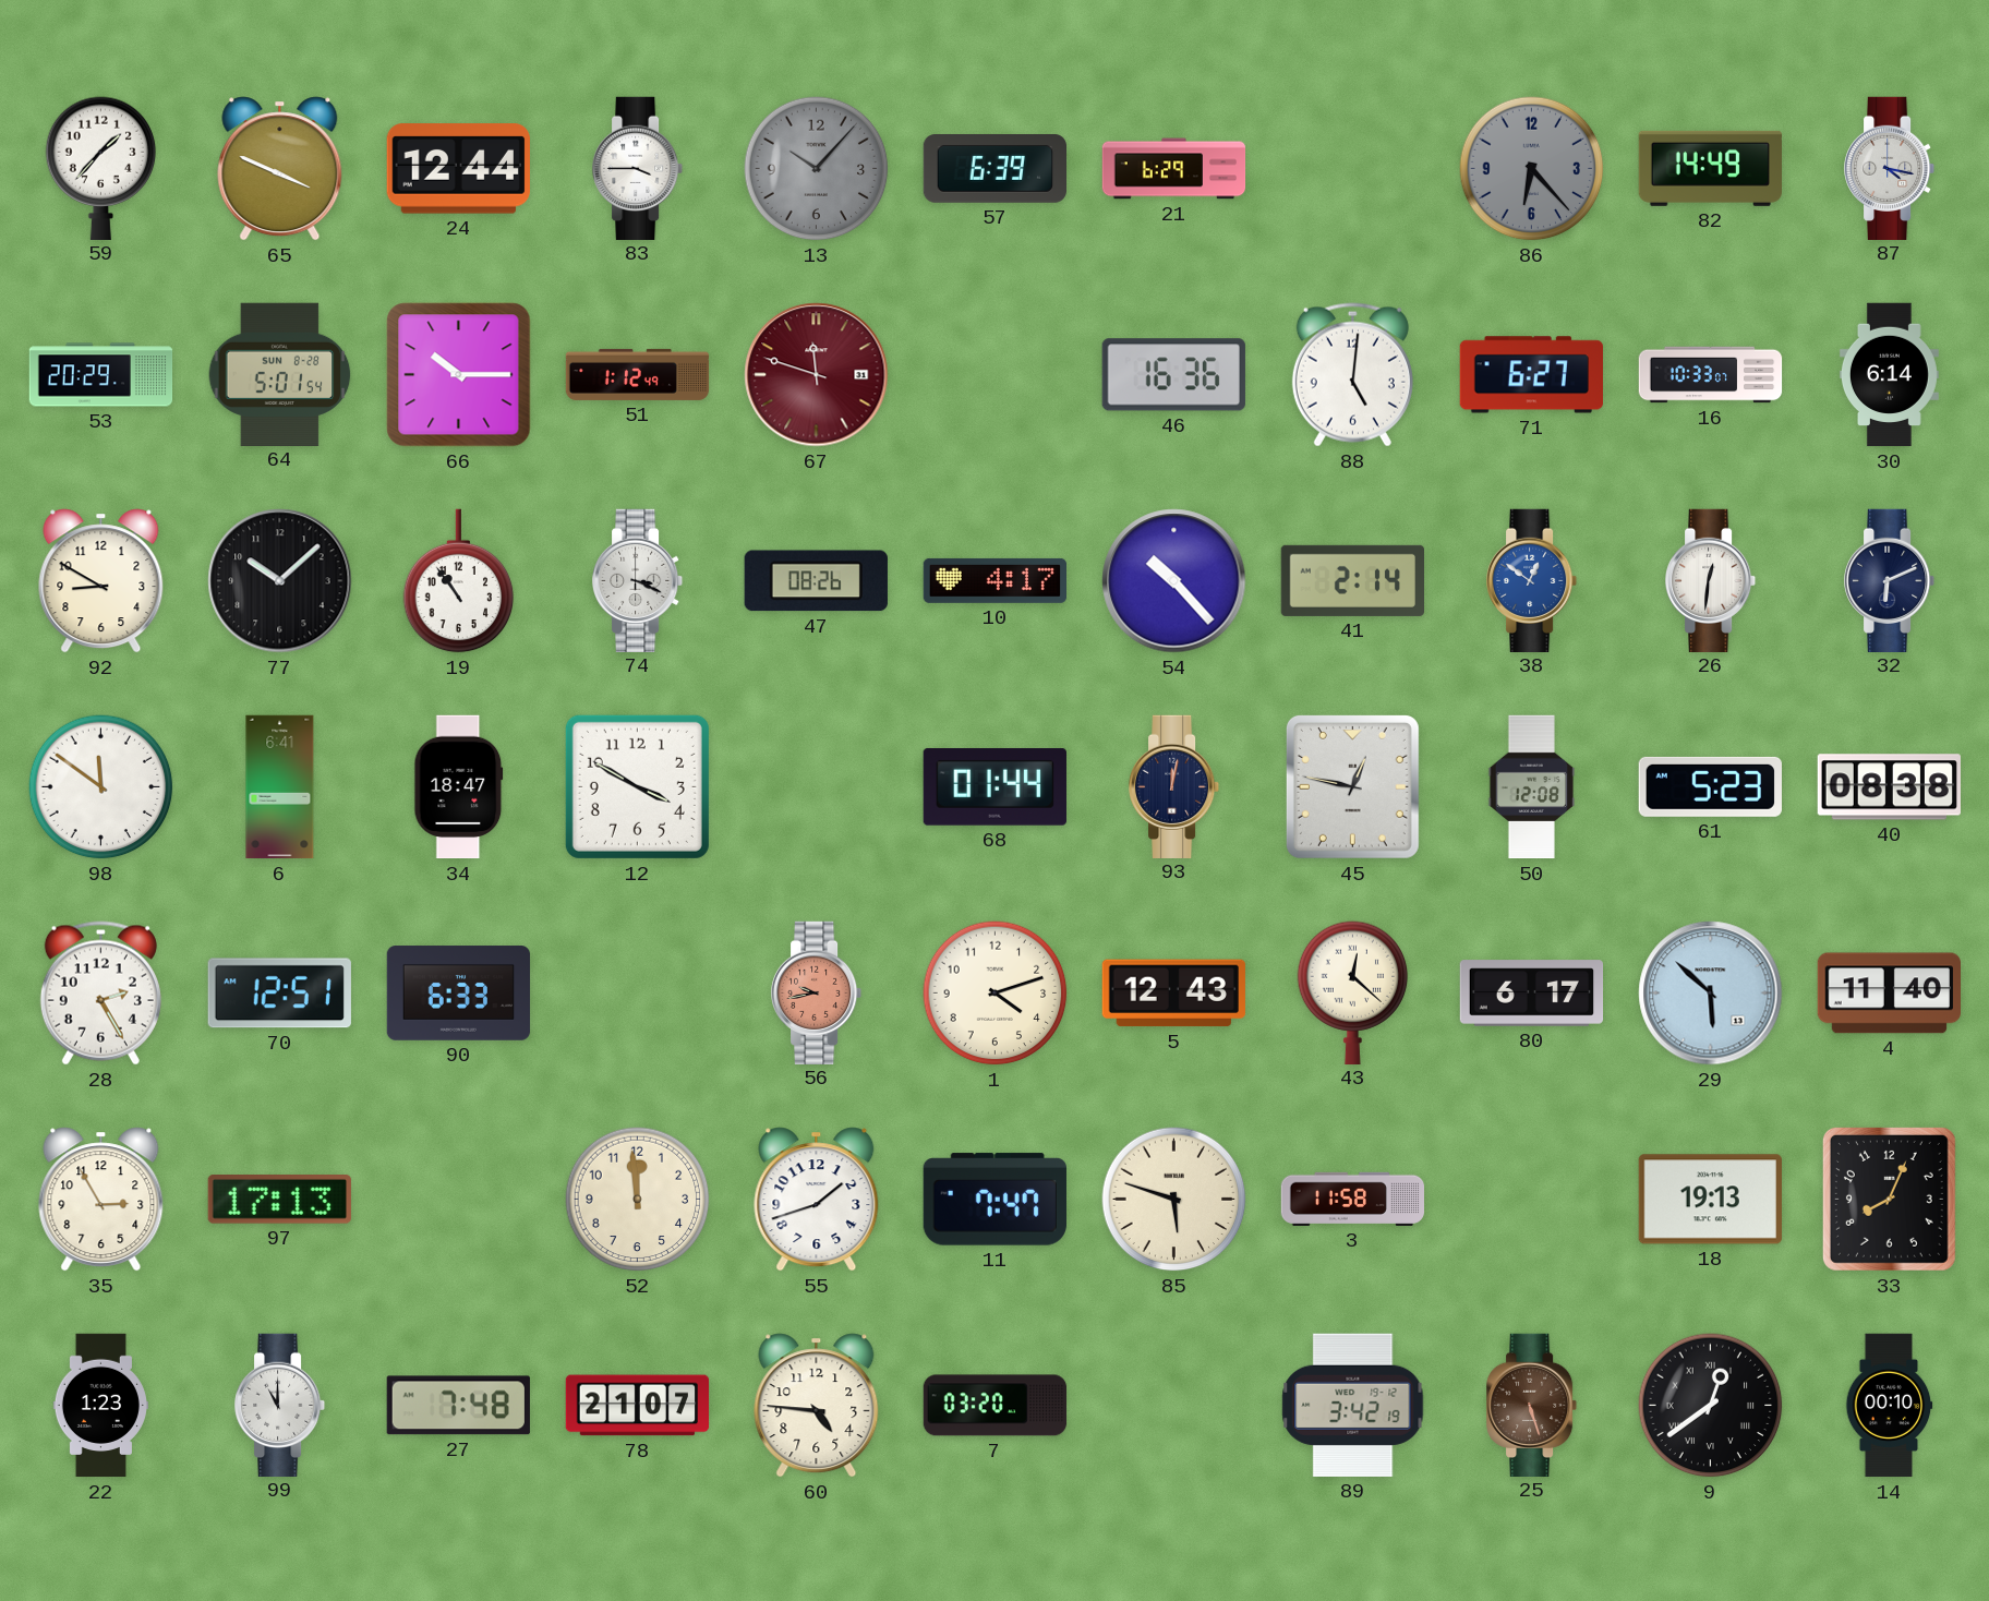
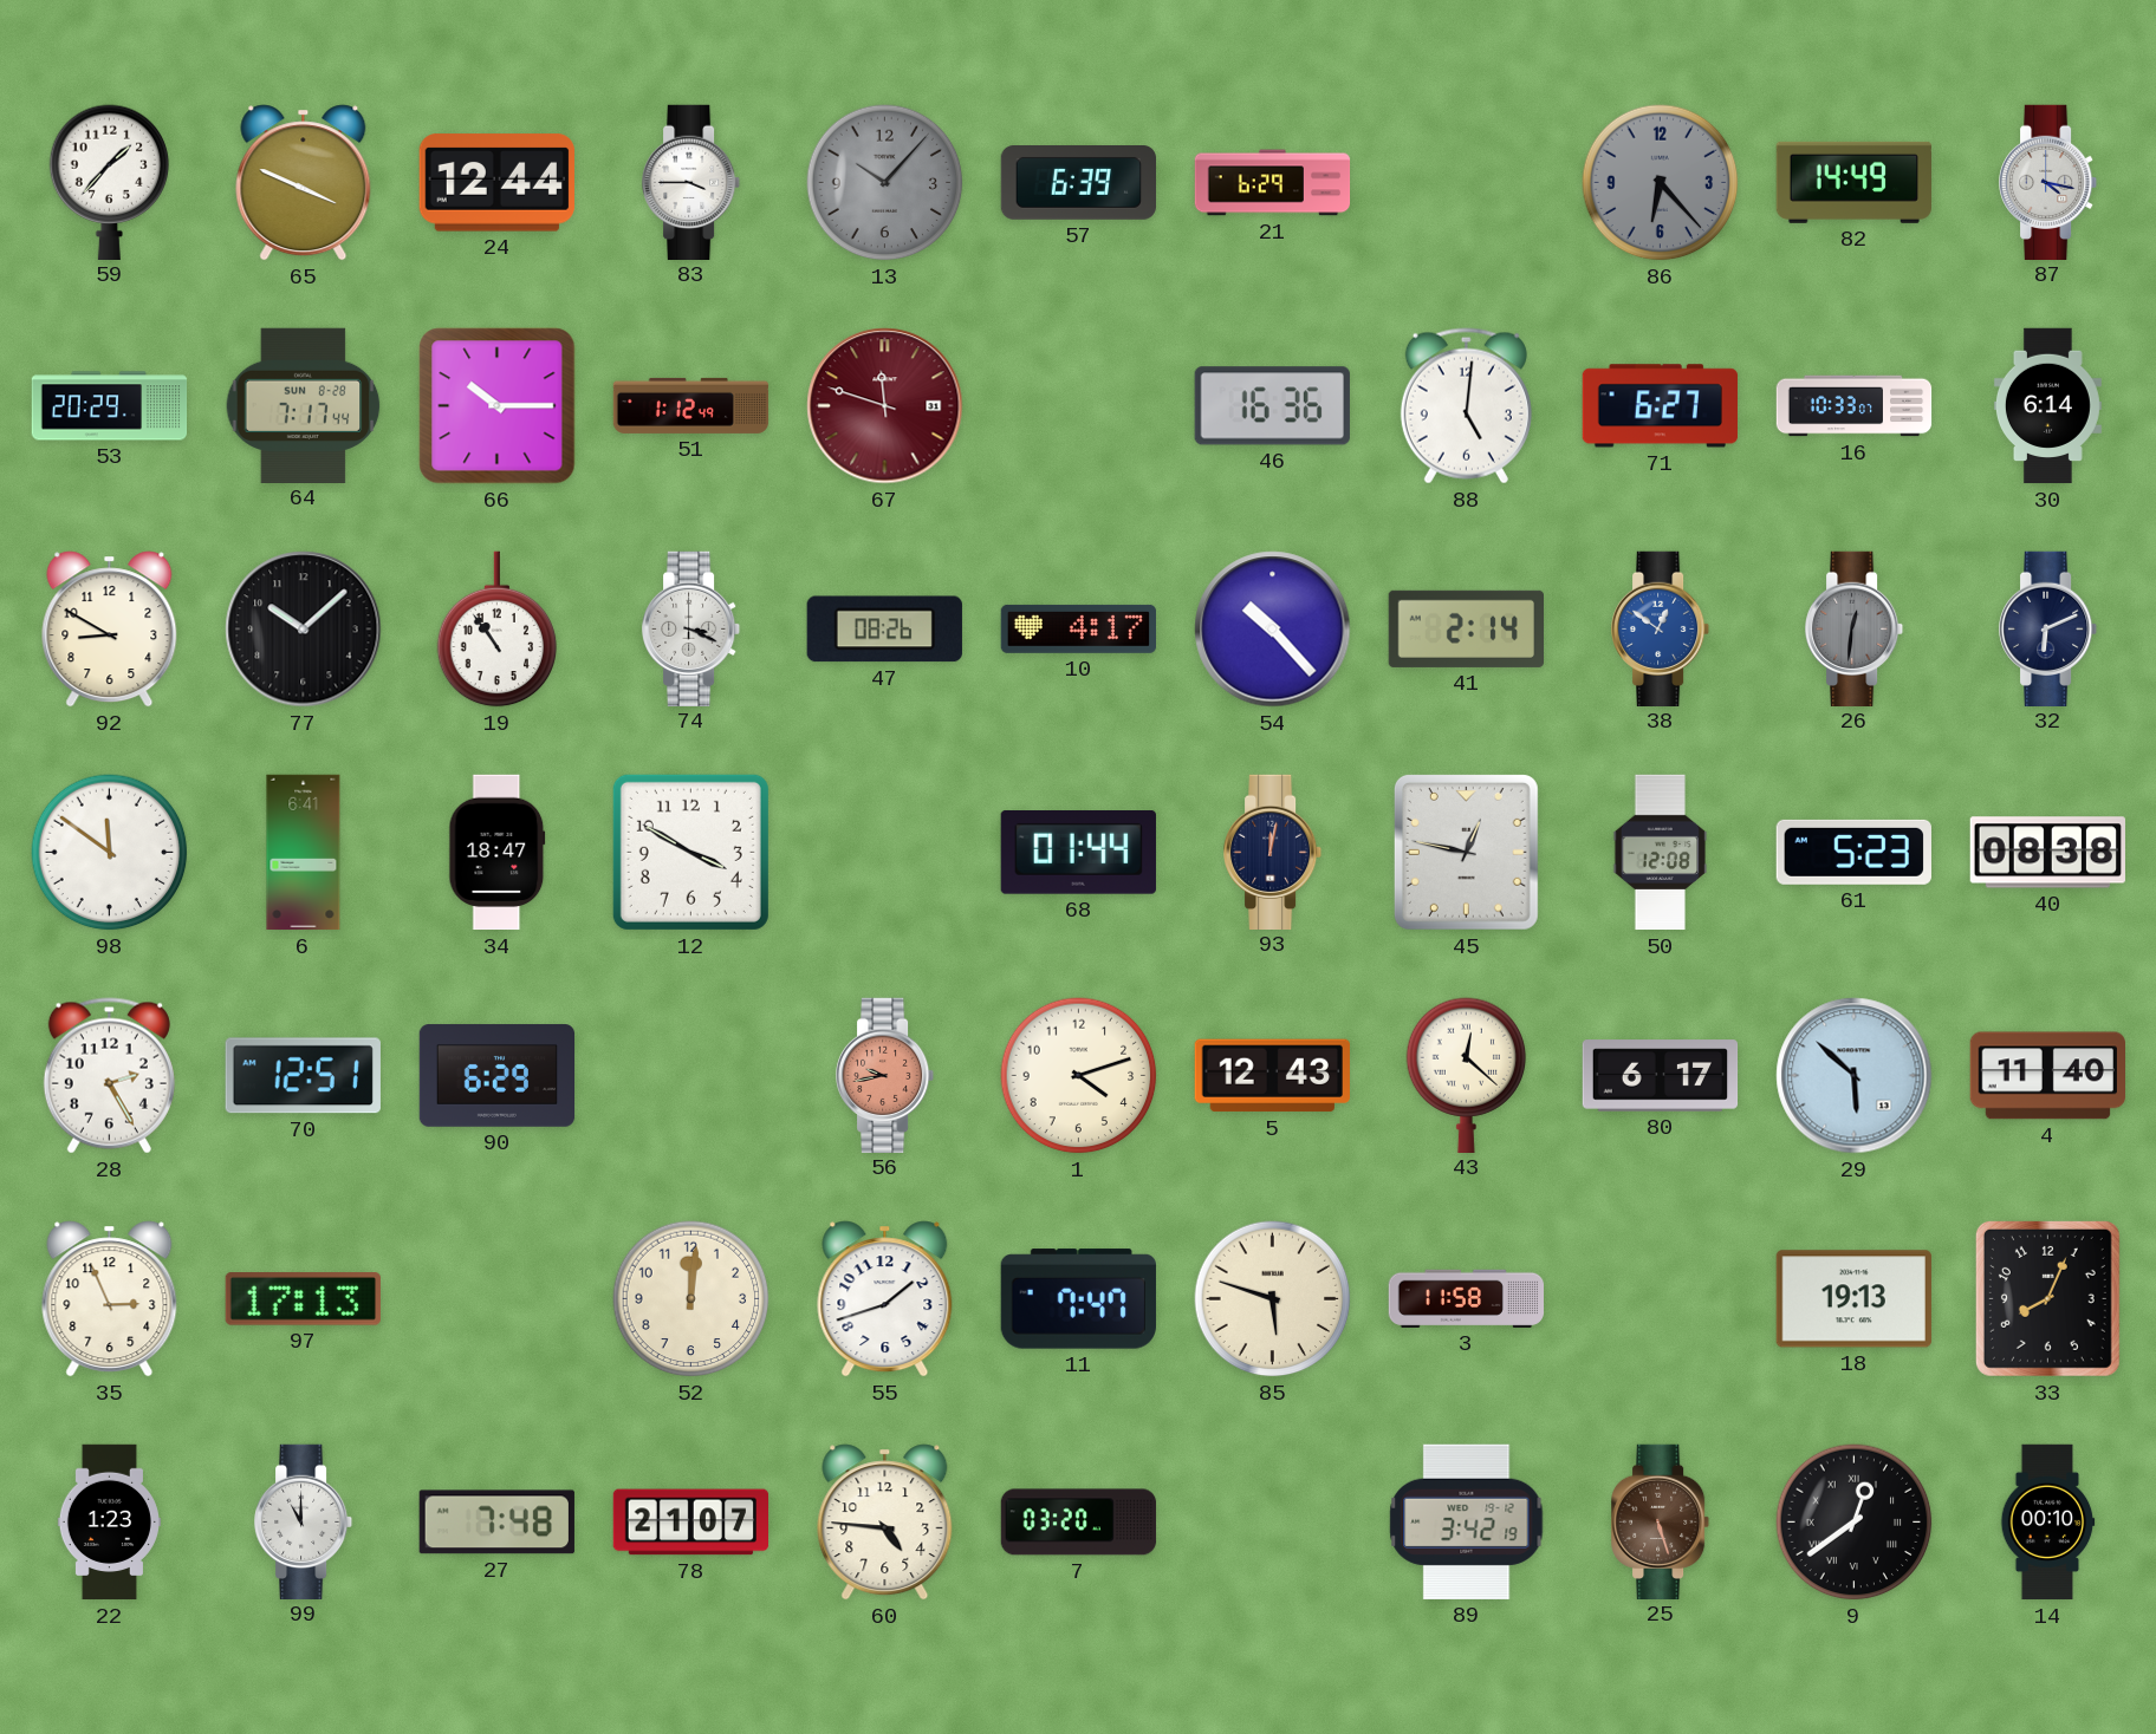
64: 5:01 -> 7:17 (304, 405)
26 dial: white -> grey (1856, 628)
90: 6:33 -> 6:29 (498, 1076)
35: 2:55 -> 2:56 (110, 1299)
52: 11:59 -> 12:01 (691, 1299)
